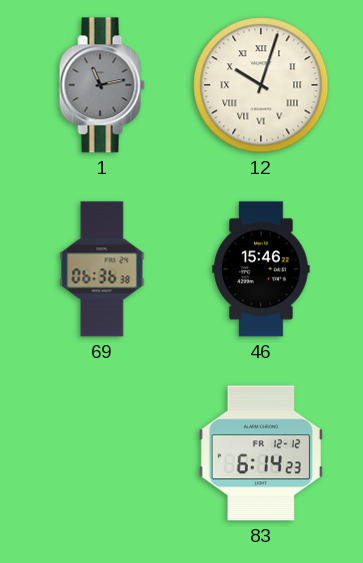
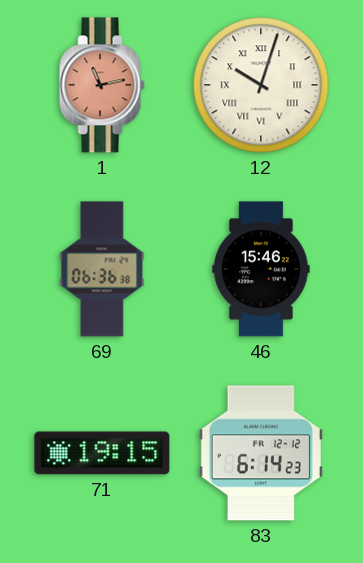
1 dial: grey -> salmon (102, 85)
71: none -> 19:15 (102, 453)
